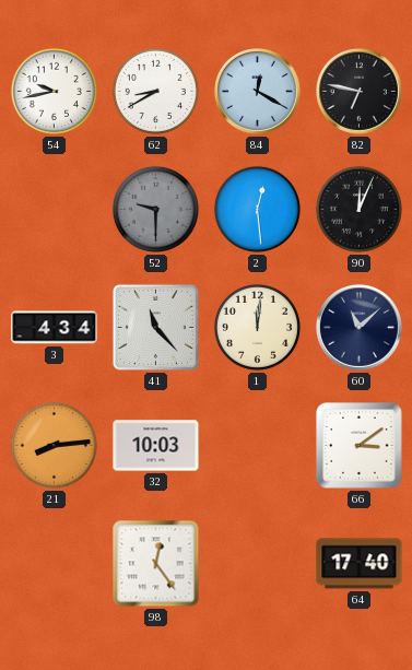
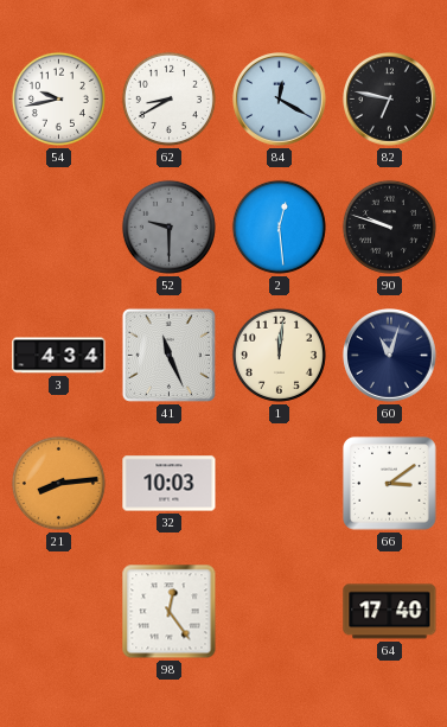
90: 12:04 -> 9:48 (389, 227)
41: 11:23 -> 11:26 (168, 355)
60: 11:08 -> 11:03 (390, 356)
